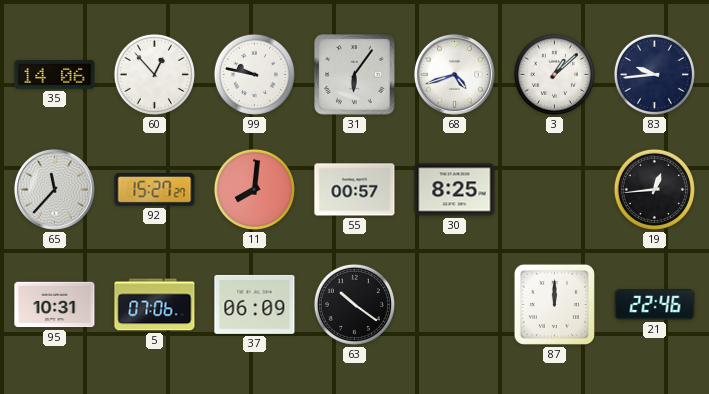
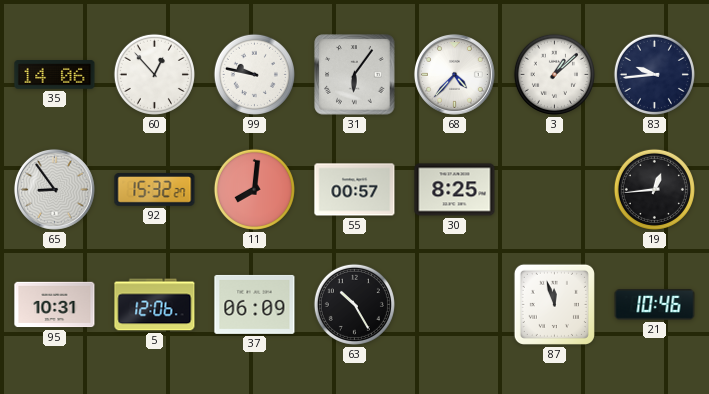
68: 4:42 -> 4:37 (454, 74)
65: 11:37 -> 8:54 (54, 189)
92: 15:27 -> 15:32 (155, 189)
5: 07:06 -> 12:06 (155, 305)
63: 10:21 -> 10:25 (354, 304)
87: 12:00 -> 11:57 (554, 304)
21: 22:46 -> 10:46 (655, 305)
